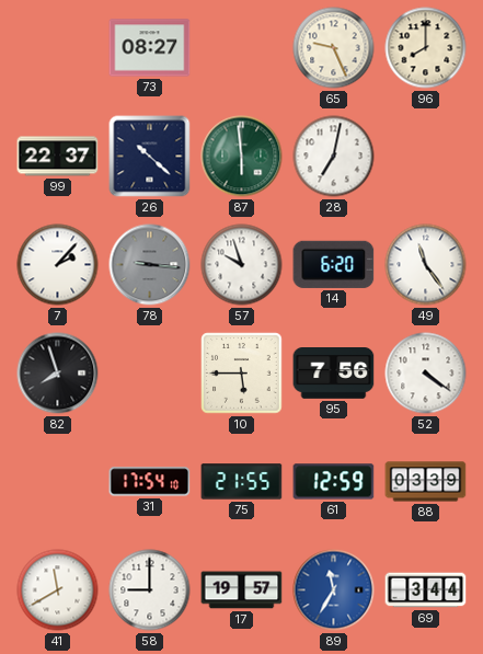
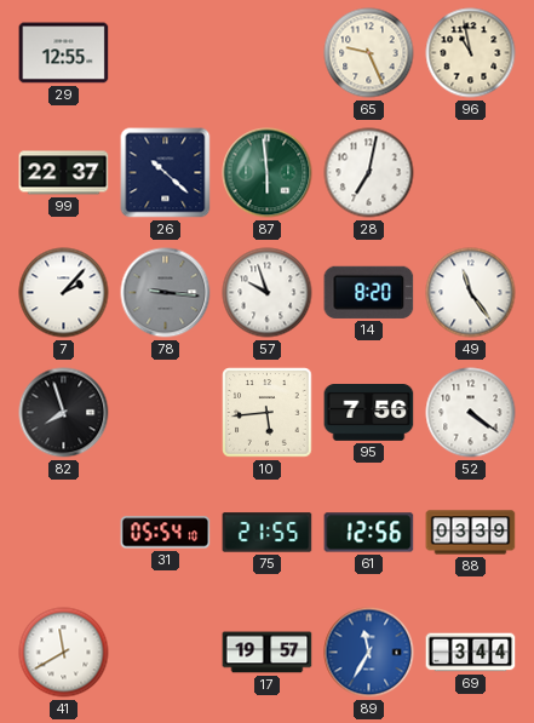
29: none -> 12:55 (64, 53)
73: 08:27 -> none (150, 48)
96: 8:00 -> 10:58 (471, 53)
14: 6:20 -> 8:20 (369, 292)
10: 5:45 -> 5:44 (268, 413)
31: 17:54 -> 05:54 (166, 533)
61: 12:59 -> 12:56 (369, 533)
58: 9:00 -> none (150, 590)
